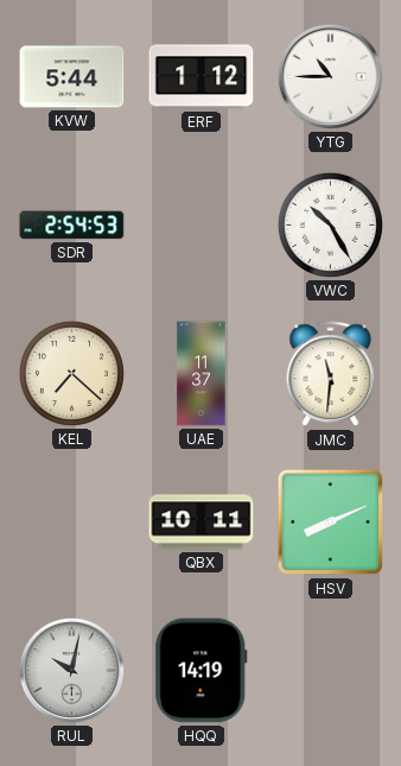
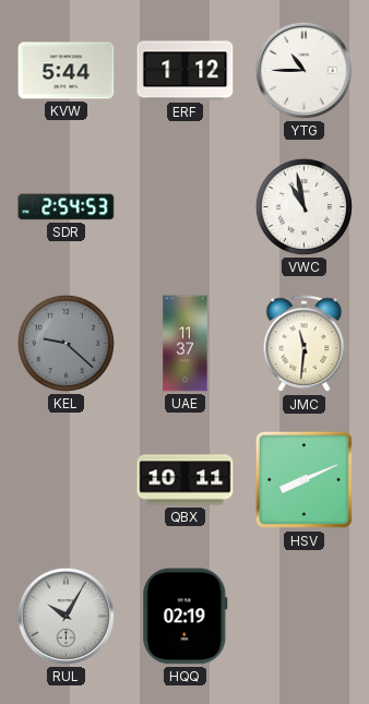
VWC: 10:25 -> 10:58 (303, 206)
KEL: 7:22 -> 9:22 (66, 343)
KEL dial: cream -> grey (66, 343)
RUL: 10:02 -> 10:05 (66, 616)
HQQ: 14:19 -> 02:19 (186, 617)
